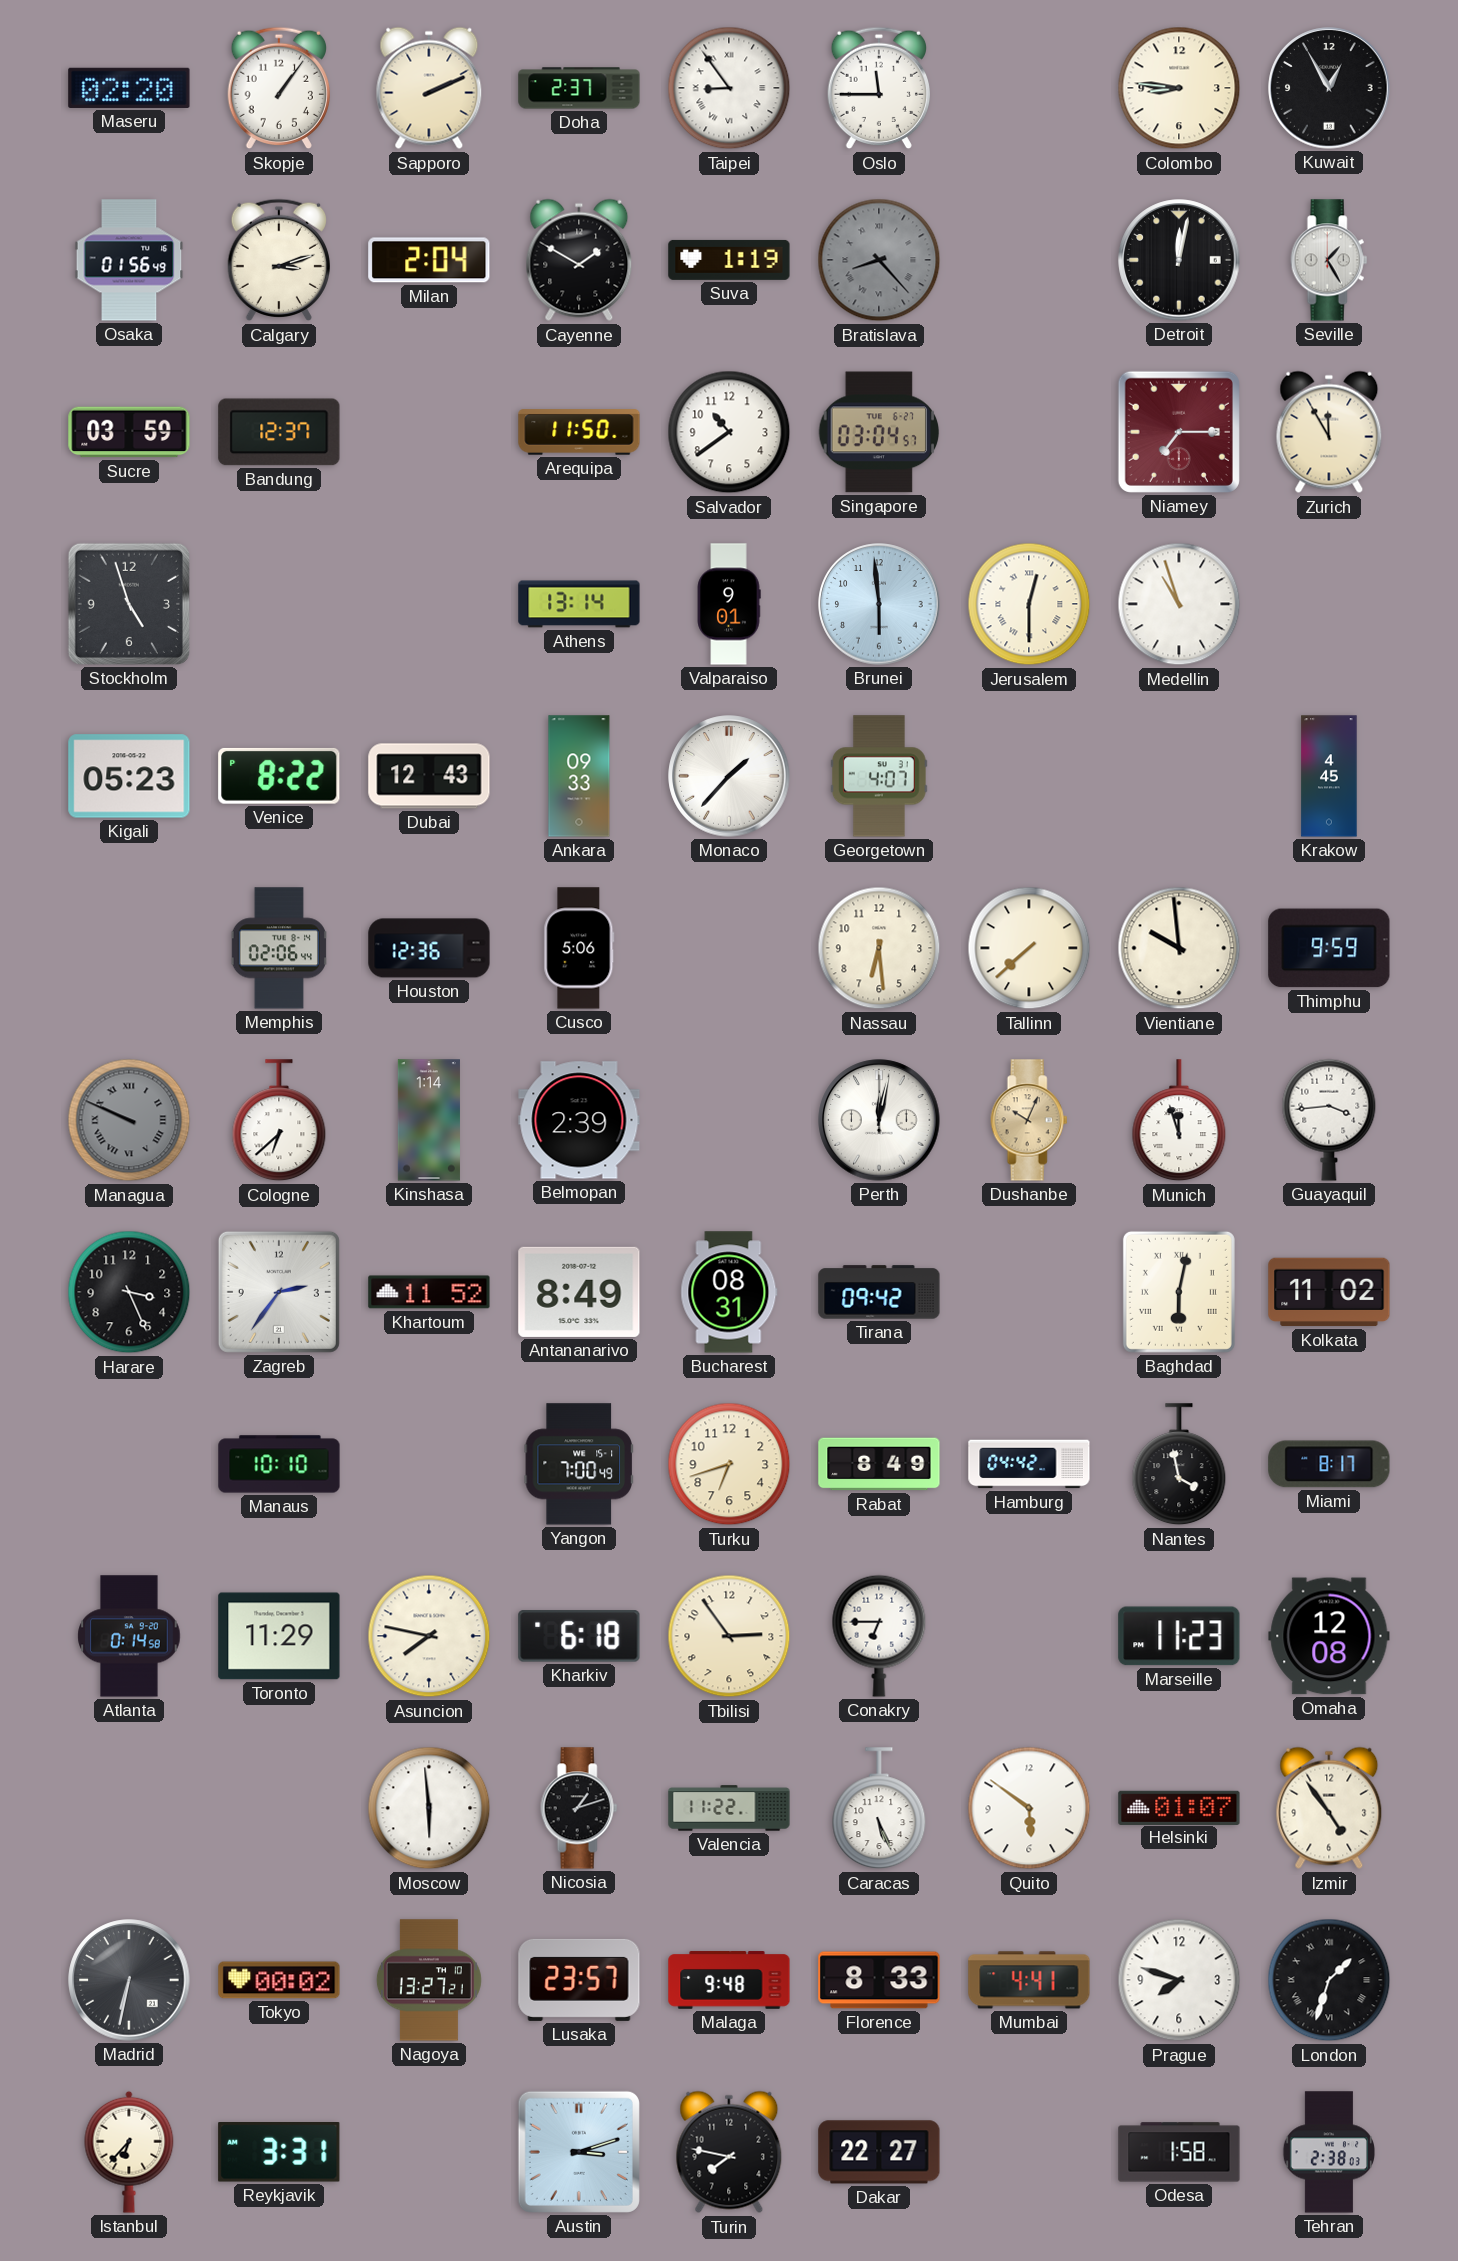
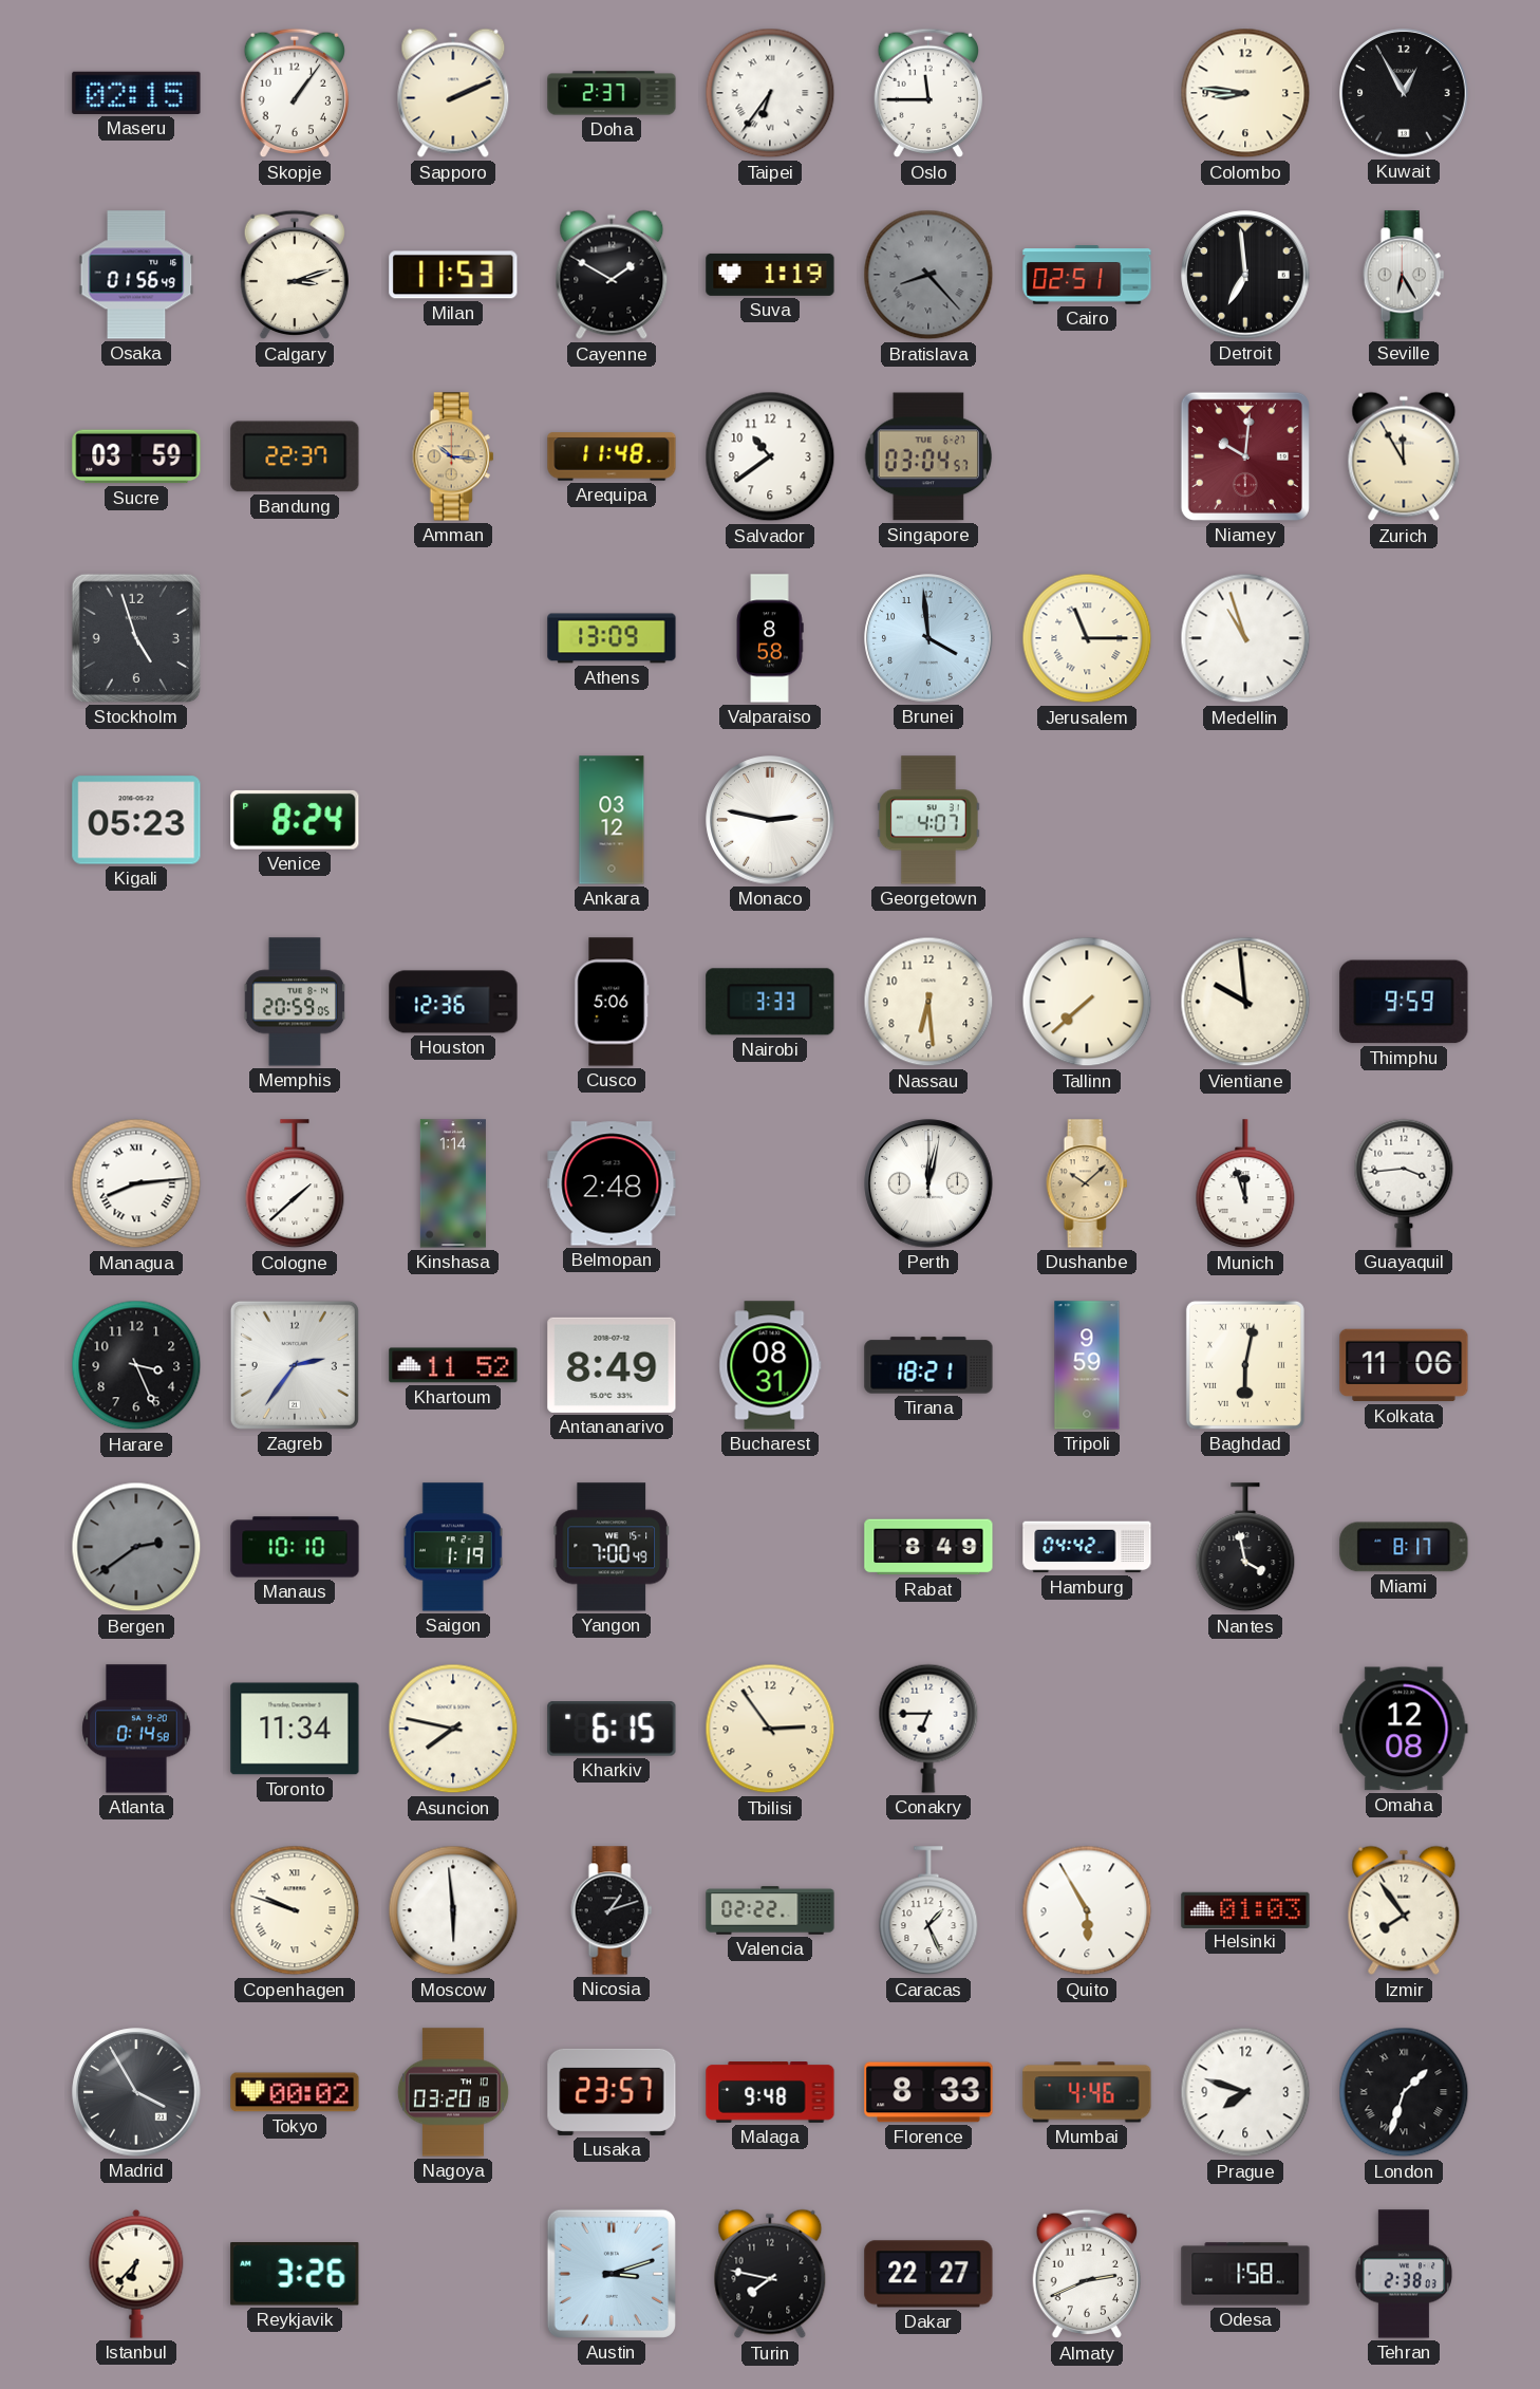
Maseru: 02:20 -> 02:15 (136, 93)
Taipei: 8:54 -> 6:36 (770, 93)
Milan: 2:04 -> 11:53 (453, 275)
Cairo: none -> 02:51 (1087, 275)
Detroit: 12:02 -> 6:59 (1245, 275)
Seville: 1:25 -> 6:25 (1404, 275)
Bandung: 12:37 -> 22:37 (295, 456)
Amman: none -> 10:16 (453, 456)
Arequipa: 11:50 -> 11:48 (612, 456)
Niamey: 7:15 -> 10:01 (1245, 456)
Athens: 13:14 -> 13:09 (612, 638)
Valparaiso: 9:01 -> 8:58 (770, 638)
Brunei: 5:59 -> 3:59 (928, 638)
Jerusalem: 12:30 -> 11:15 (1087, 638)
Venice: 8:22 -> 8:24 (295, 820)
Dubai: 12:43 -> none (429, 776)
Ankara: 09:33 -> 03:12 (612, 820)
Monaco: 1:37 -> 2:47 (770, 820)
Krakow: 4:45 -> none (1329, 776)
Memphis: 02:06 -> 20:59 (294, 1002)
Nairobi: none -> 3:33 (770, 1002)
Managua: 9:49 -> 8:14 (136, 1183)
Managua dial: grey -> white (136, 1183)
Cologne: 6:38 -> 1:38 (295, 1184)
Belmopan: 2:39 -> 2:48 (612, 1183)
Dushanbe: 10:04 -> 10:08 (1087, 1183)
Tirana: 09:42 -> 18:21 (928, 1365)
Tripoli: none -> 9:59 (1087, 1365)
Kolkata: 11:02 -> 11:06 (1404, 1365)
Bergen: none -> 2:39 (136, 1547)
Saigon: none -> 1:19 (453, 1547)
Turku: 6:42 -> none (729, 1464)
Toronto: 11:29 -> 11:34 (295, 1729)
Kharkiv: 6:18 -> 6:15 (612, 1729)
Marseille: 11:23 -> none (1179, 1636)
Copenhagen: none -> 9:48 (295, 1910)
Valencia: 11:22 -> 02:22 (770, 1910)
Caracas: 5:26 -> 1:26 (928, 1911)
Quito: 5:51 -> 5:55 (1087, 1910)
Helsinki: 01:07 -> 01:03 (1245, 1909)
Izmir: 4:54 -> 7:54 (1404, 1910)
Madrid: 6:32 -> 3:55 (136, 2092)
Nagoya: 13:27 -> 03:20 (453, 2092)
Mumbai: 4:41 -> 4:46 (1087, 2092)
Reykjavik: 3:31 -> 3:26 (295, 2274)
Almaty: none -> 2:41 (1086, 2274)
